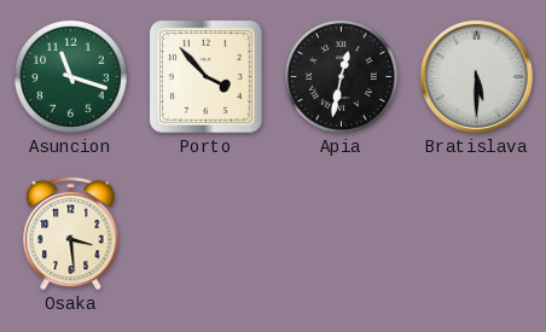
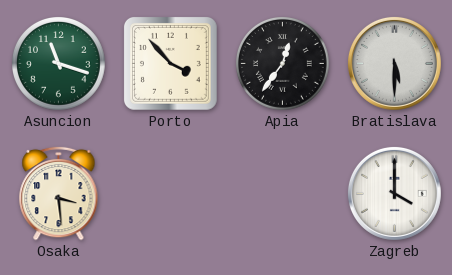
Apia: 12:32 -> 12:36 (283, 64)
Zagreb: none -> 4:00 (394, 193)
